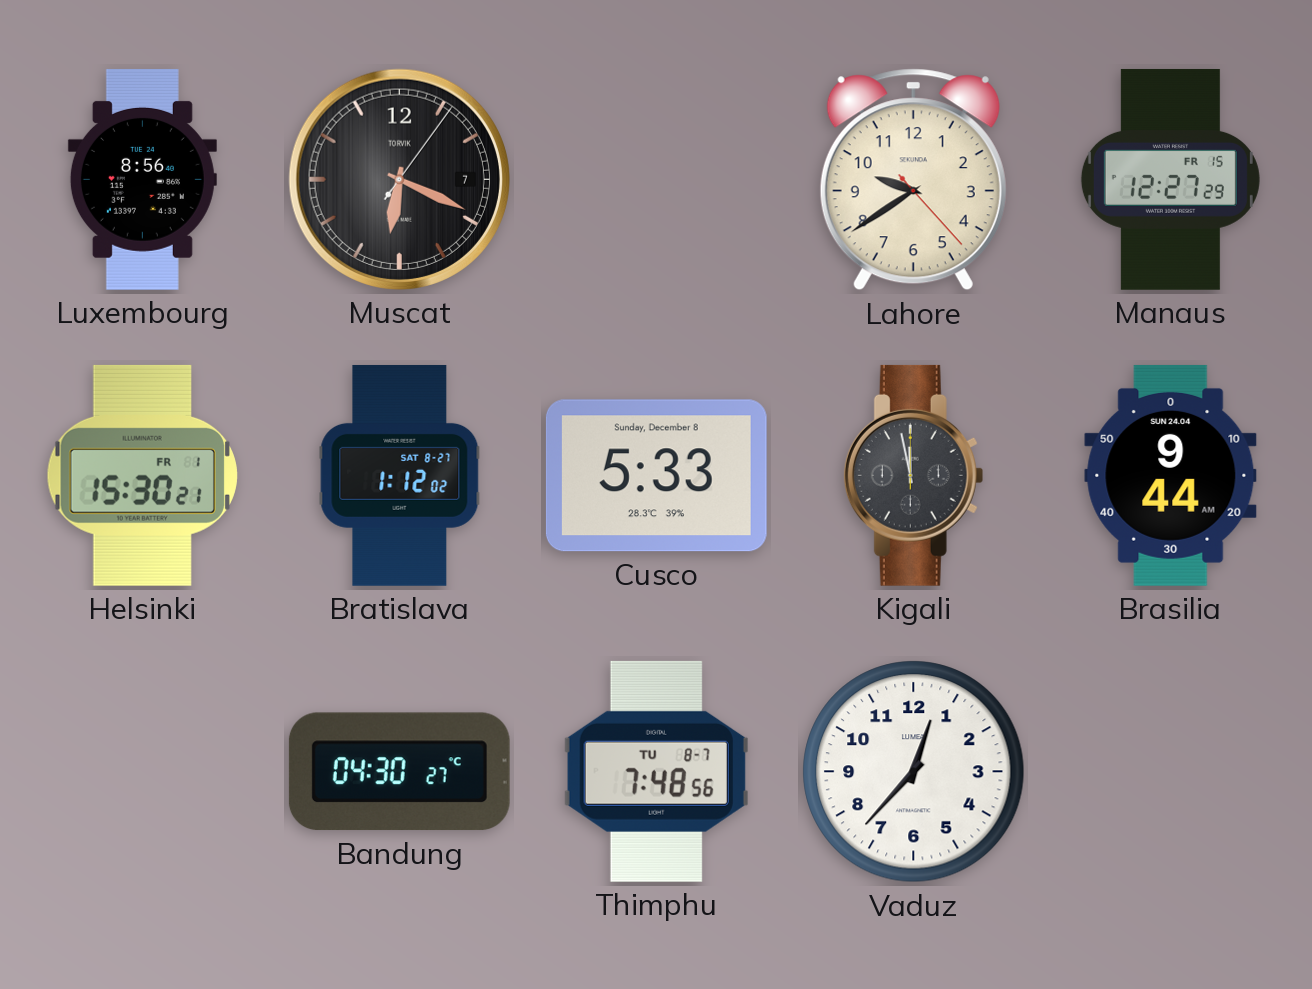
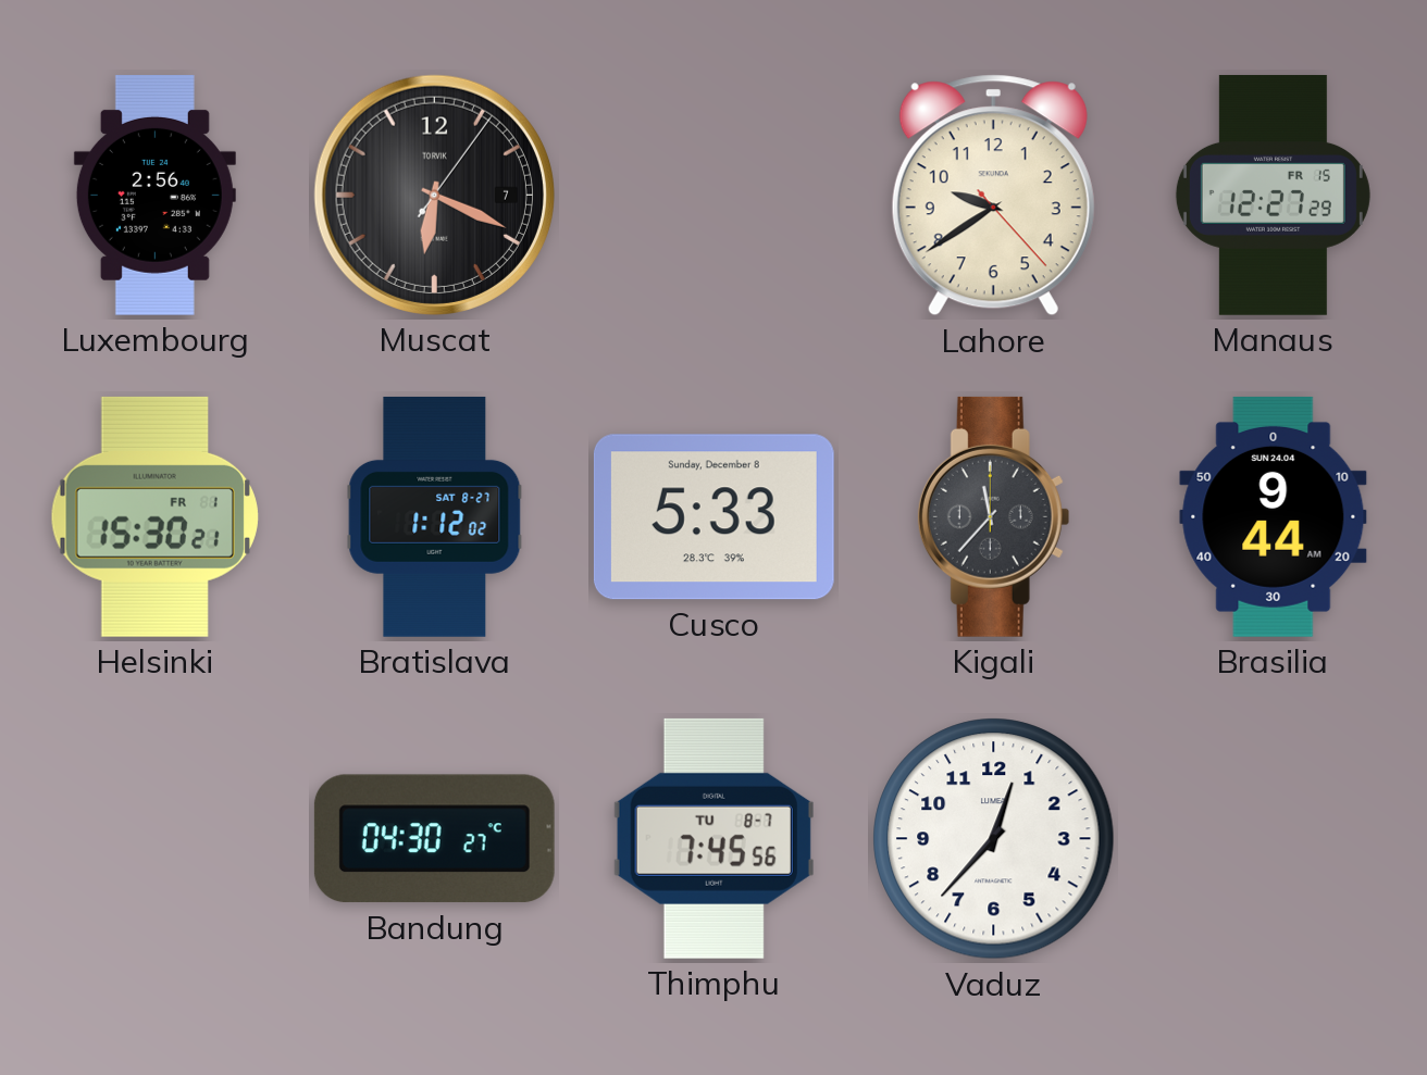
Luxembourg: 8:56 -> 2:56 (154, 195)
Kigali: 11:58 -> 11:37 (994, 516)
Thimphu: 7:48 -> 7:45 (713, 838)
